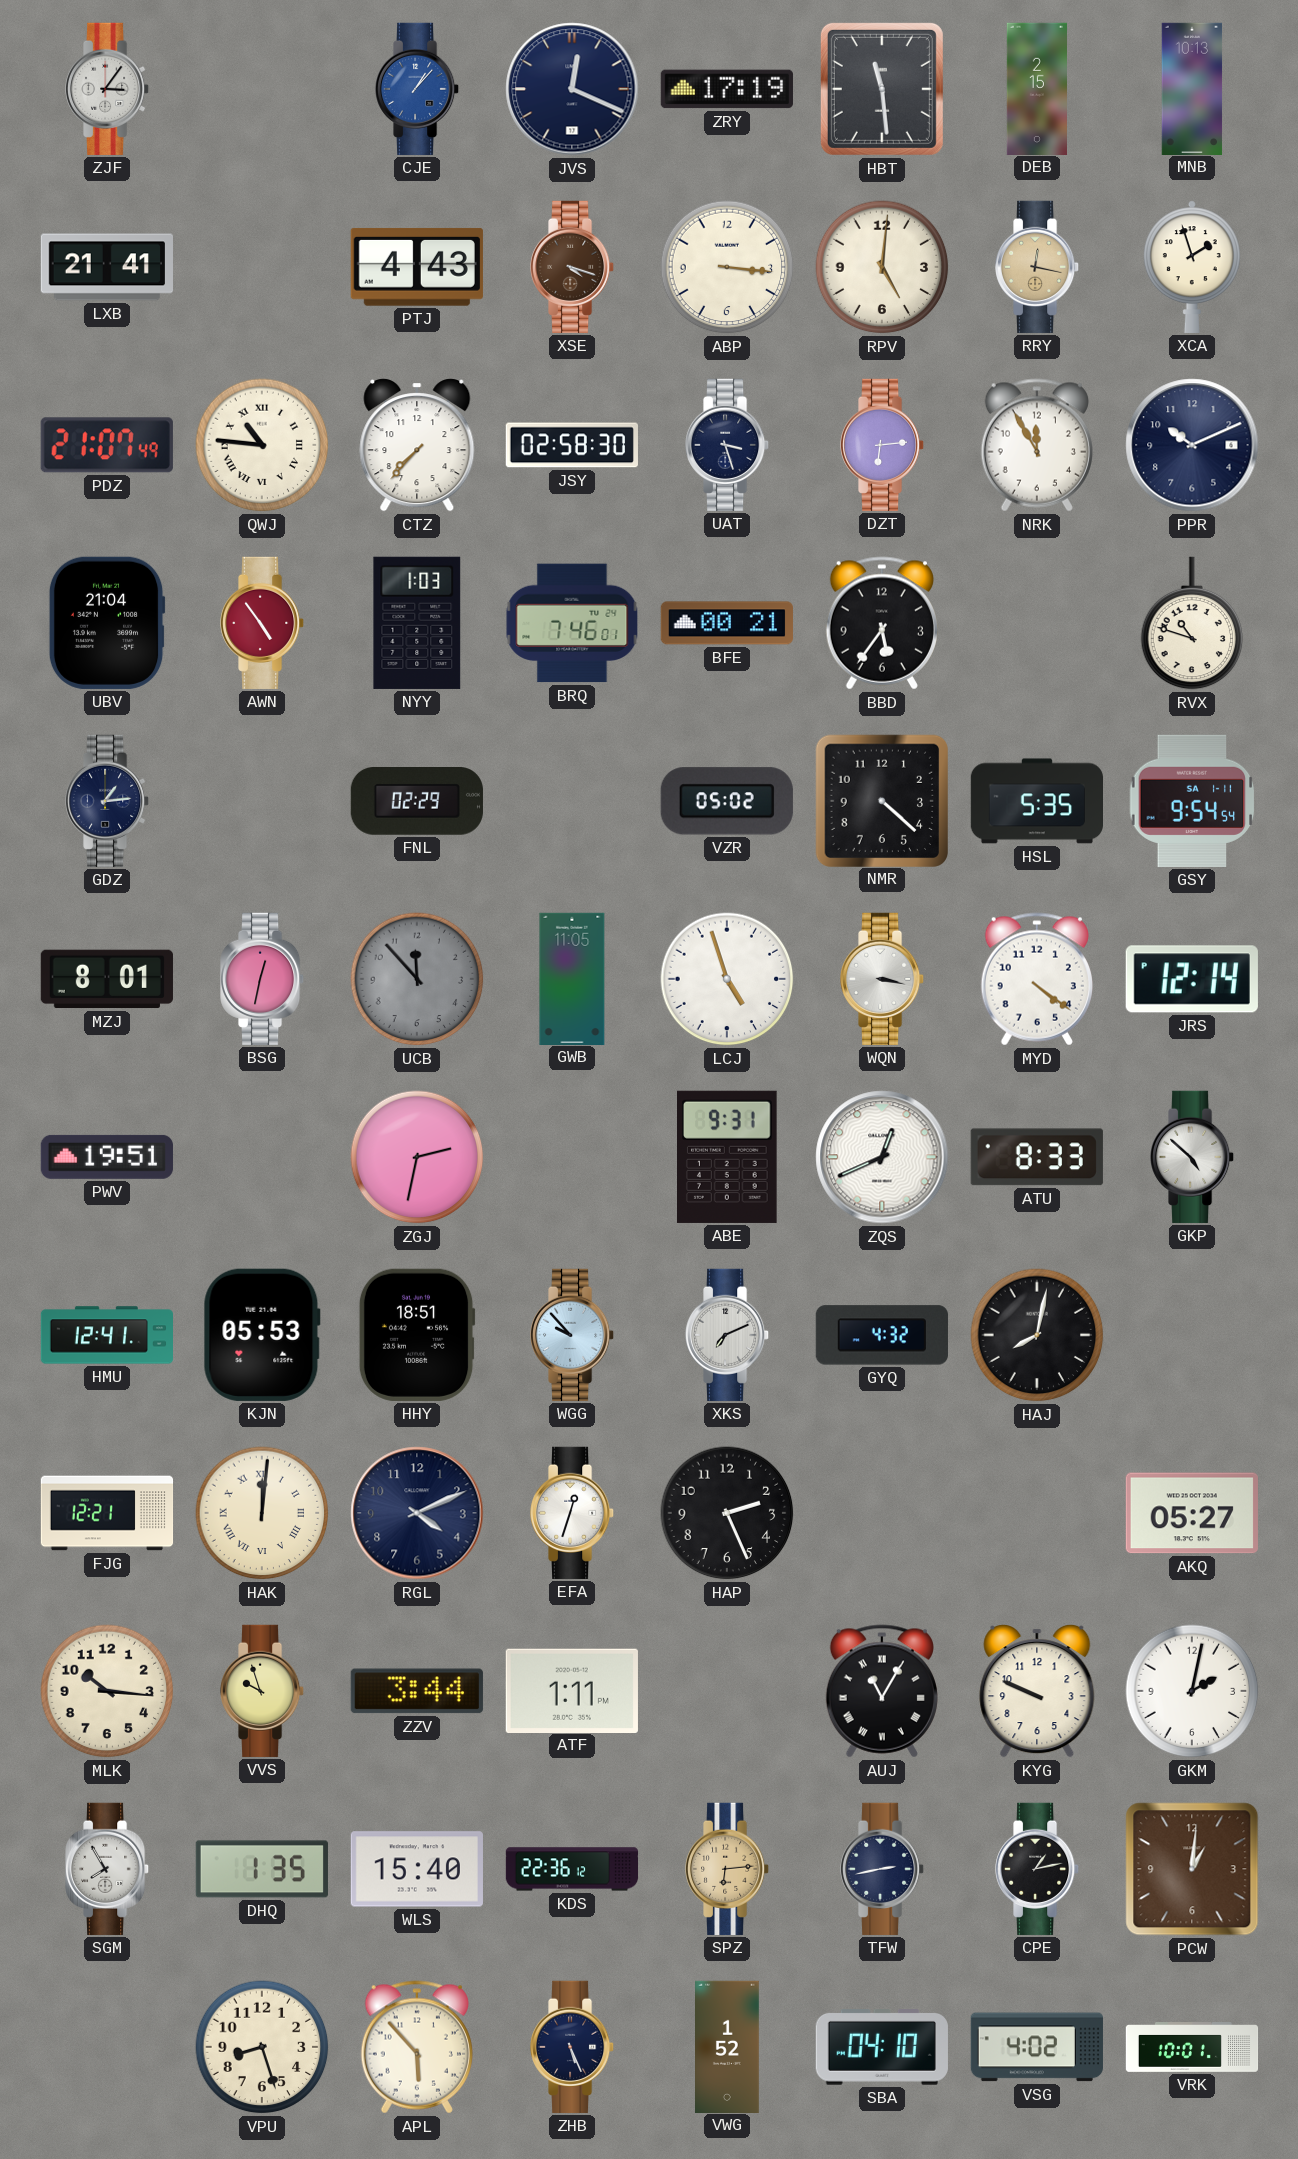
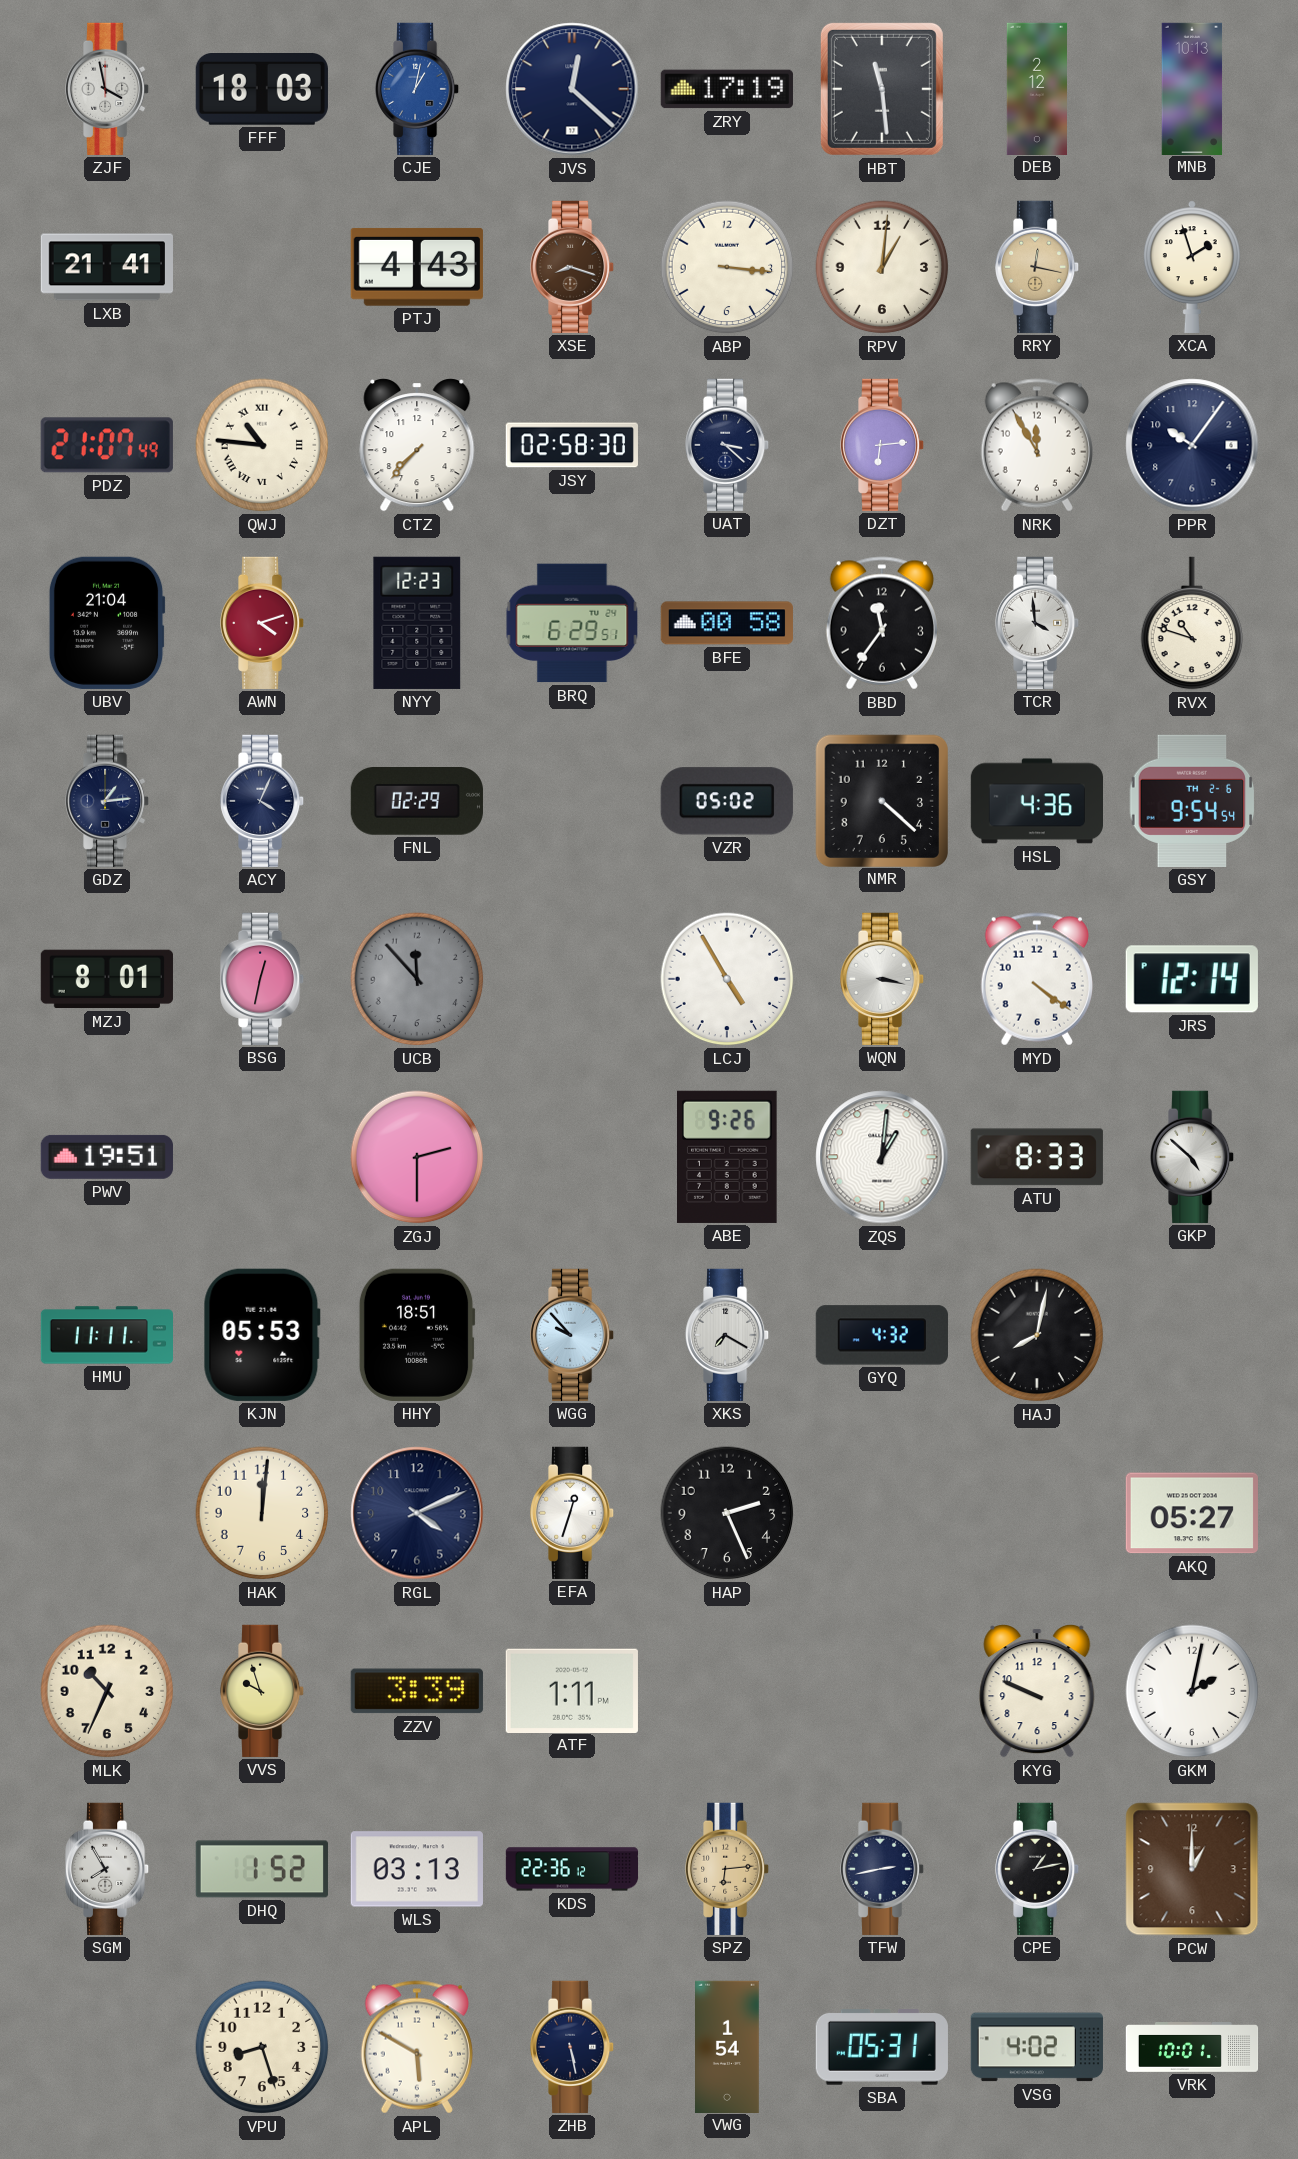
ZJF: 3:06 -> 3:58 (108, 89)
FFF: none -> 18:03 (262, 90)
CJE: 1:07 -> 1:02 (418, 89)
JVS: 12:19 -> 12:22 (572, 89)
DEB: 2:15 -> 2:12 (1036, 88)
XSE: 4:18 -> 8:18 (573, 267)
RPV: 5:01 -> 1:01 (882, 267)
UAT: 3:27 -> 3:22 (728, 445)
PPR: 10:11 -> 10:06 (1192, 445)
AWN: 4:54 -> 4:12 (263, 623)
NYY: 1:03 -> 12:23 (417, 623)
BRQ: 7:46 -> 6:29 (572, 623)
BFE: 00:21 -> 00:58 (727, 623)
BBD: 5:36 -> 11:36 (882, 623)
TCR: none -> 3:59 (1038, 623)
ACY: none -> 4:04 (263, 801)
HSL: 5:35 -> 4:36 (1036, 801)
GSY date: SA 1-11 -> TH 2-6 (1192, 801)
GWB: 11:05 -> none (572, 978)
LCJ: 4:57 -> 4:55 (727, 979)
ZGJ: 2:32 -> 2:30 (417, 1157)
ABE: 9:31 -> 9:26 (728, 1157)
ZQS: 12:41 -> 1:01 (882, 1157)
HMU: 12:41 -> 11:11 (106, 1335)
XKS: 7:11 -> 7:20 (728, 1335)
FJG: 12:21 -> none (107, 1513)
HAK numerals: Roman -> Arabic (262, 1513)
MLK: 10:16 -> 10:34 (107, 1691)
ZZV: 3:44 -> 3:39 (417, 1691)
AUJ: 11:05 -> none (882, 1691)
DHQ: 1:35 -> 1:52 (262, 1869)
WLS: 15:40 -> 03:13 (417, 1869)
PCW: 1:01 -> 1:00 (1192, 1869)
APL: 5:53 -> 5:50 (417, 2047)
ZHB: 5:26 -> 5:28 (573, 2047)
VWG: 1:52 -> 1:54 (728, 2046)
SBA: 04:10 -> 05:31 (882, 2048)
